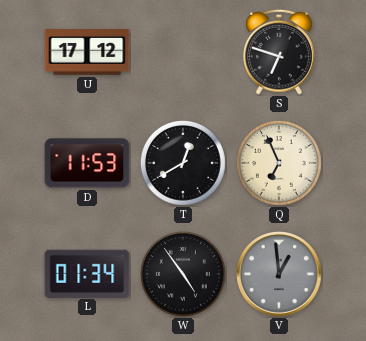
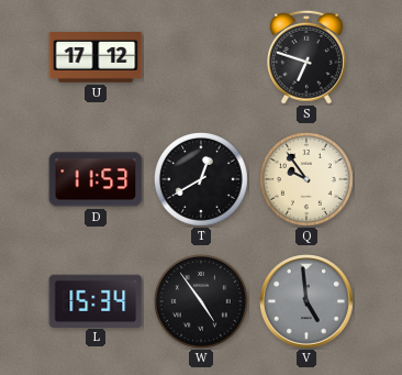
Q: 6:56 -> 9:54 (306, 179)
L: 01:34 -> 15:34 (96, 300)
V: 12:59 -> 4:59 (306, 301)
